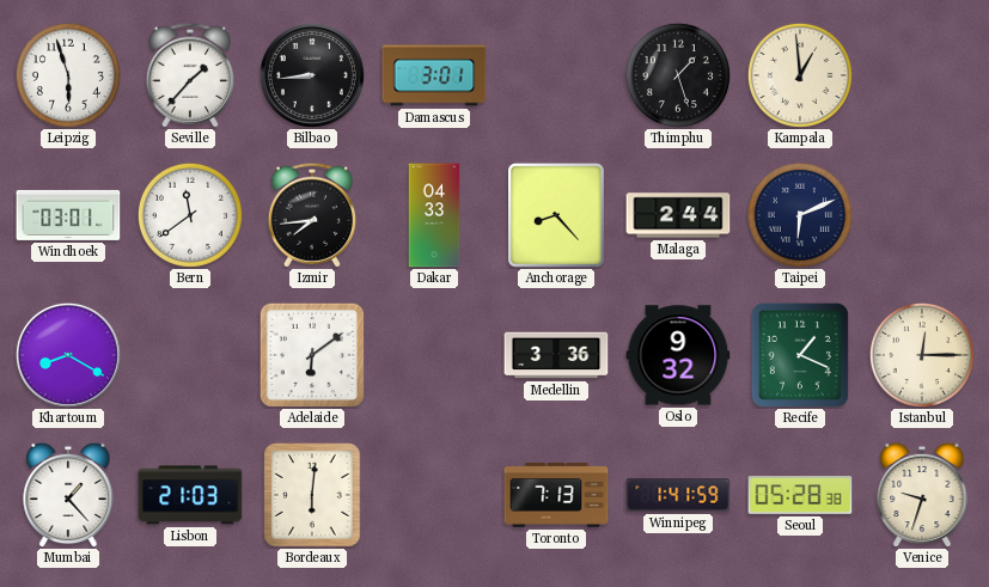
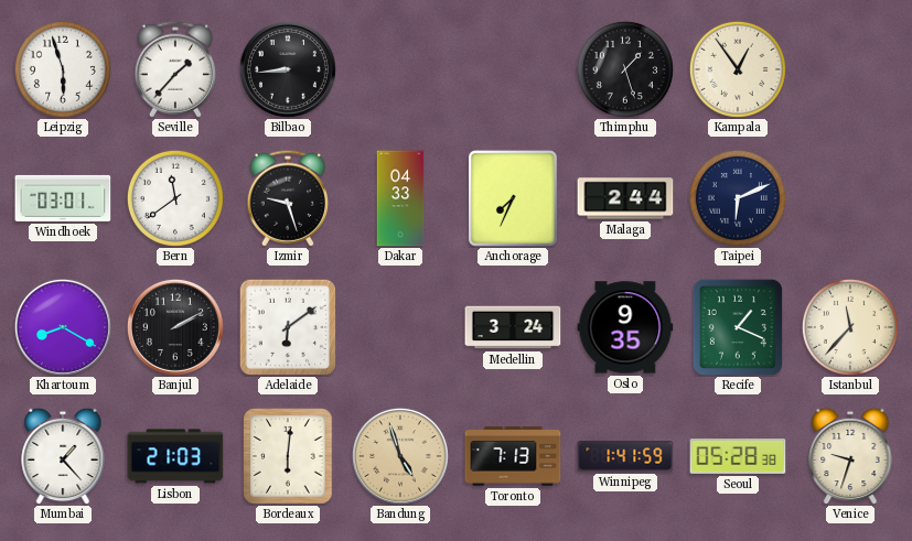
Damascus: 3:01 -> none (434, 75)
Kampala: 12:59 -> 12:54 (738, 69)
Izmir: 7:44 -> 9:27 (287, 198)
Anchorage: 8:23 -> 7:34 (514, 199)
Banjul: none -> 2:10 (175, 327)
Medellin: 3:36 -> 3:24 (513, 327)
Oslo: 9:32 -> 9:35 (625, 327)
Istanbul: 12:15 -> 11:37 (850, 327)
Bandung: none -> 4:57 (400, 456)
